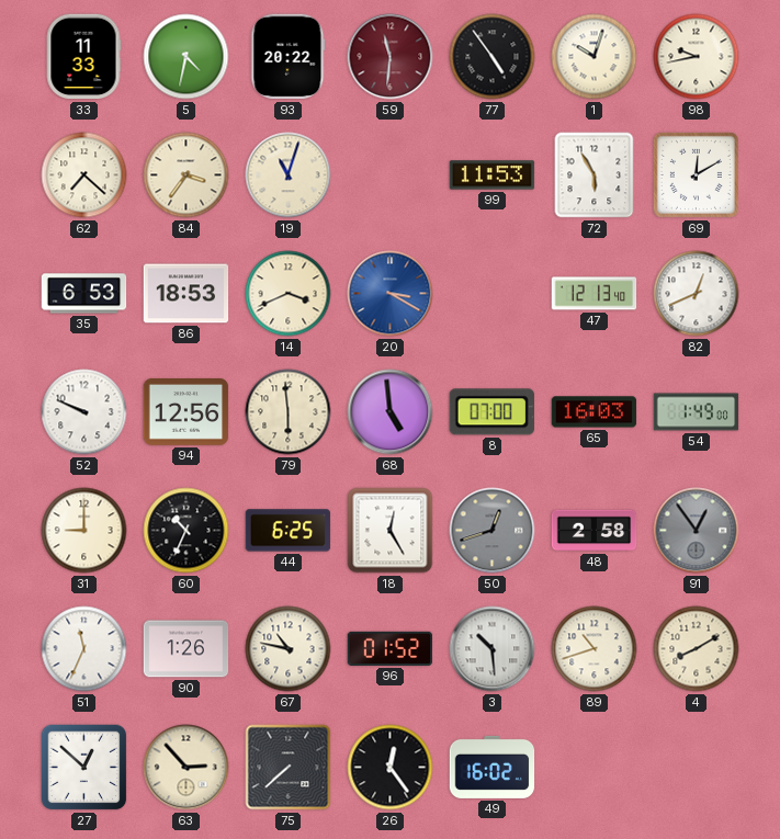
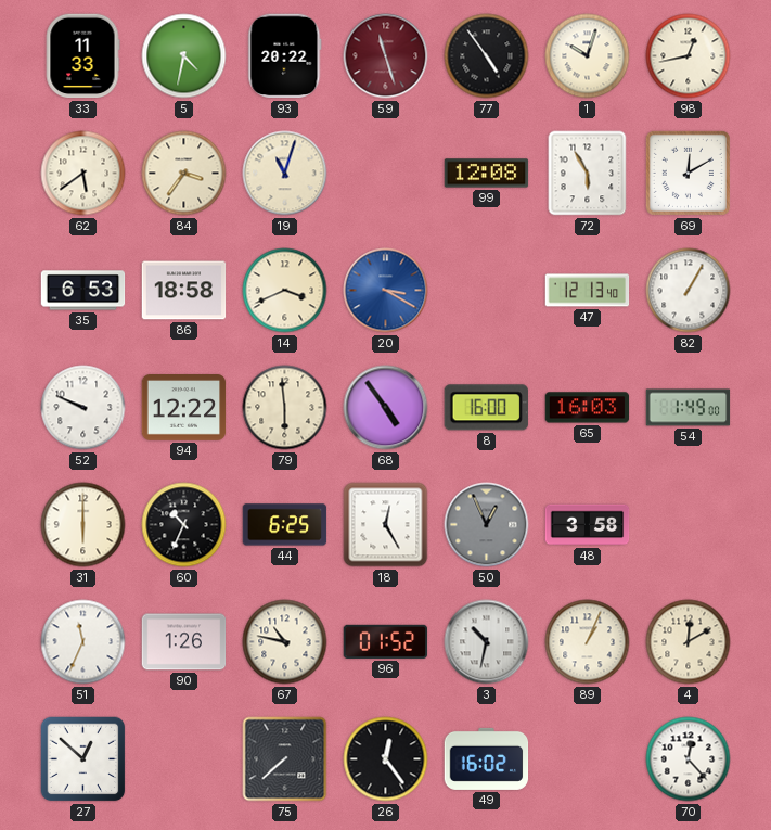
59: 11:31 -> 11:27 (386, 56)
98: 9:43 -> 12:43 (689, 56)
62: 7:22 -> 5:39 (83, 174)
99: 11:53 -> 12:08 (487, 174)
86: 18:53 -> 18:58 (184, 291)
82: 12:41 -> 1:05 (689, 291)
94: 12:56 -> 12:22 (184, 408)
68: 4:59 -> 4:54 (386, 408)
8: 07:00 -> 16:00 (486, 408)
31: 9:00 -> 6:00 (83, 525)
50: 12:42 -> 12:56 (487, 525)
48: 2:58 -> 3:58 (588, 525)
91: 12:54 -> none (697, 531)
3: 10:29 -> 10:32 (487, 642)
89: 10:42 -> 1:04 (588, 642)
4: 8:10 -> 12:10 (689, 642)
63: 2:53 -> none (186, 768)
70: none -> 12:23 (689, 759)
